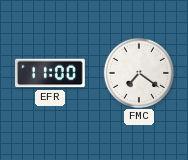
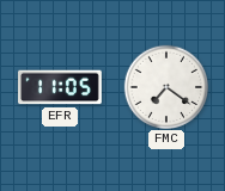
EFR: 11:00 -> 11:05 (61, 87)
